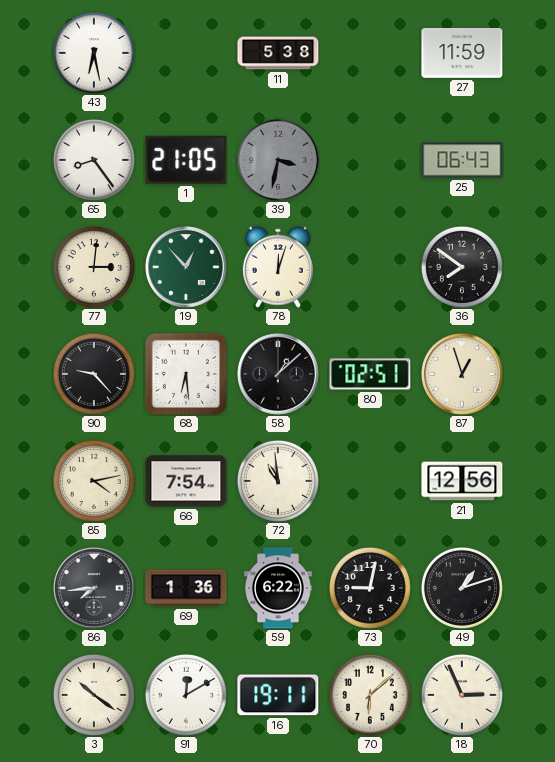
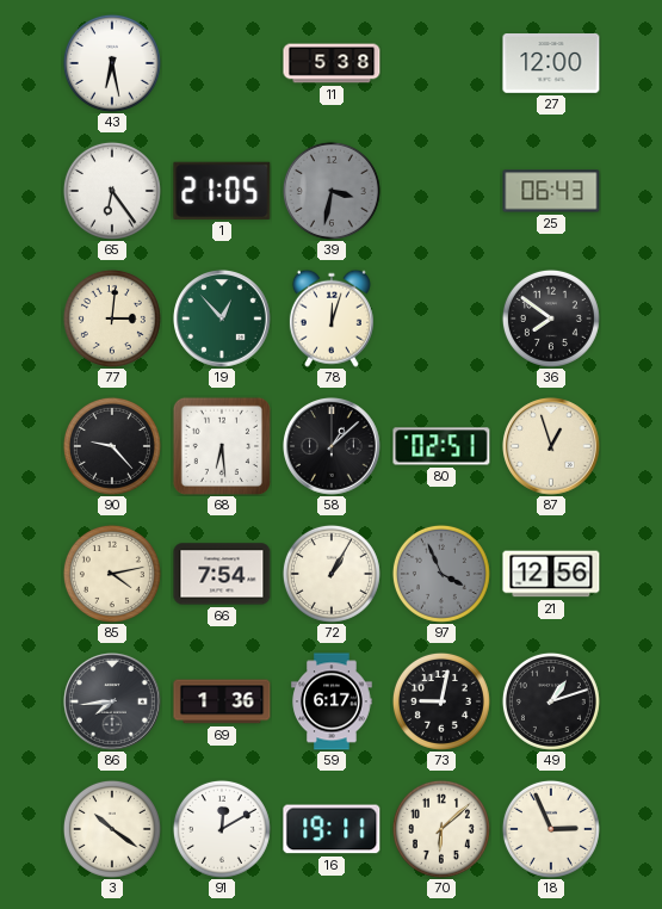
27: 11:59 -> 12:00 (551, 64)
65: 8:24 -> 6:24 (112, 191)
72: 10:59 -> 1:05 (332, 574)
97: none -> 3:56 (441, 574)
59: 6:22 -> 6:17 (332, 701)
